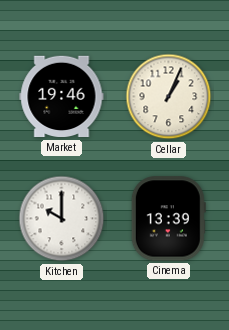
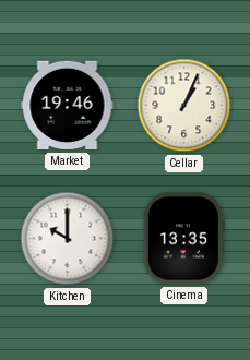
Cinema: 13:39 -> 13:35 (183, 239)
